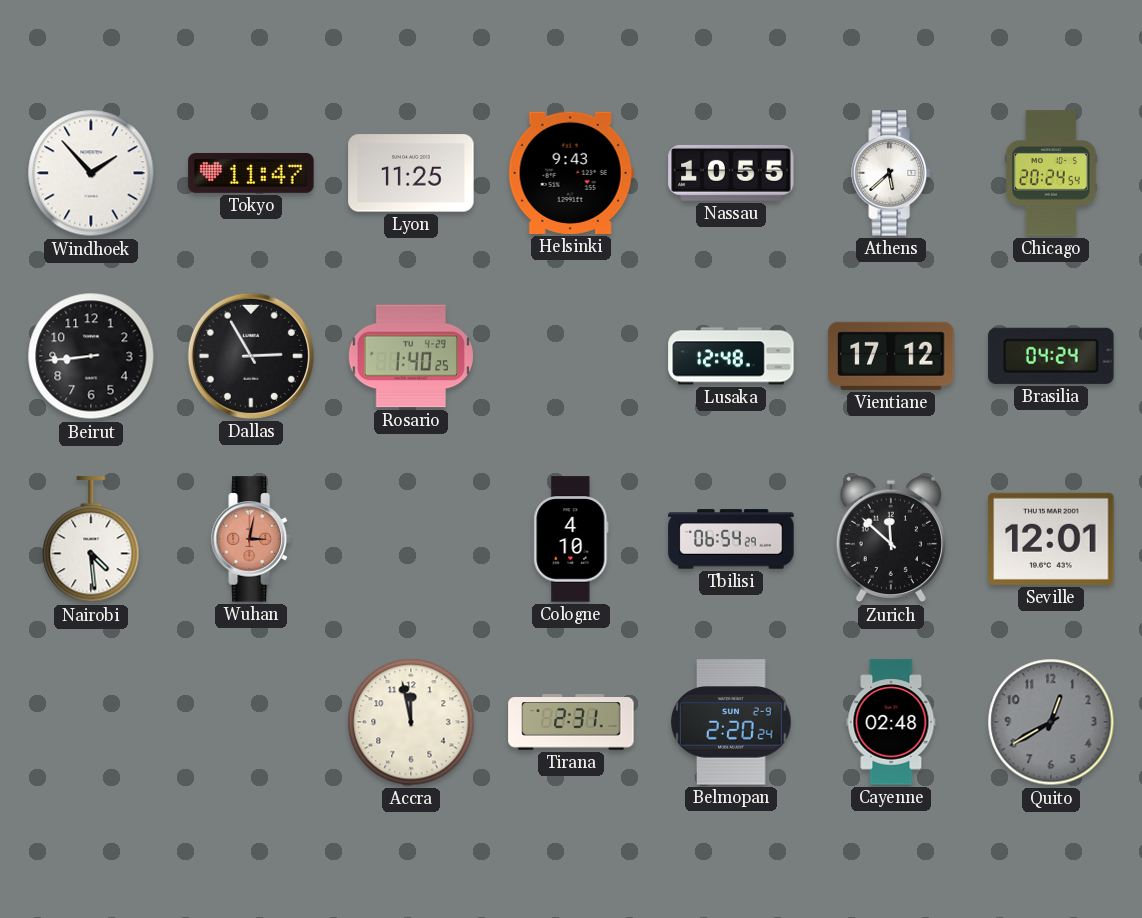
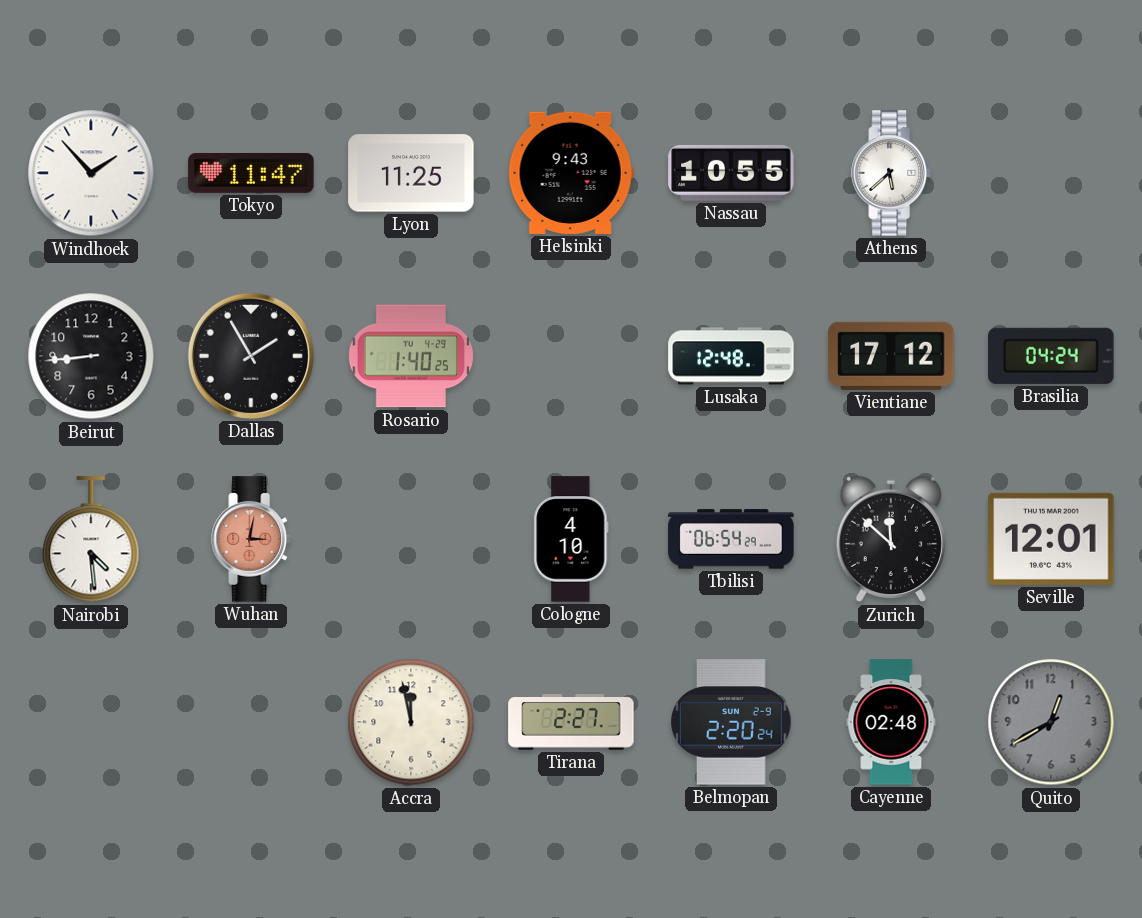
Chicago: 20:24 -> none (1052, 173)
Dallas: 2:55 -> 1:55 (251, 356)
Tirana: 2:31 -> 2:27 (571, 722)
